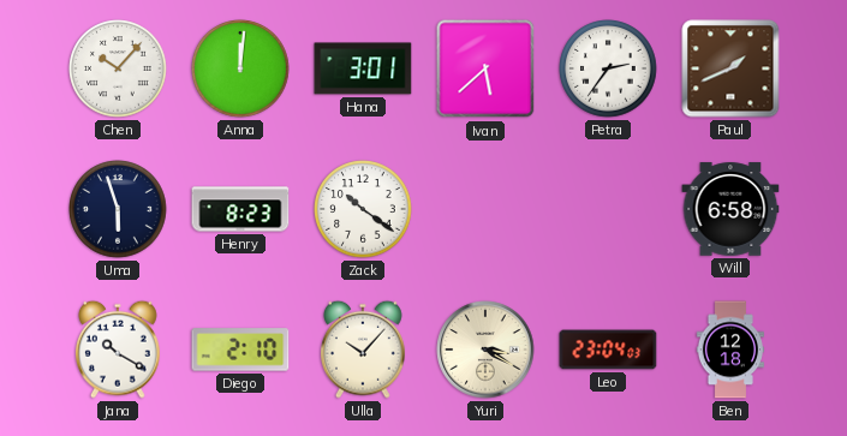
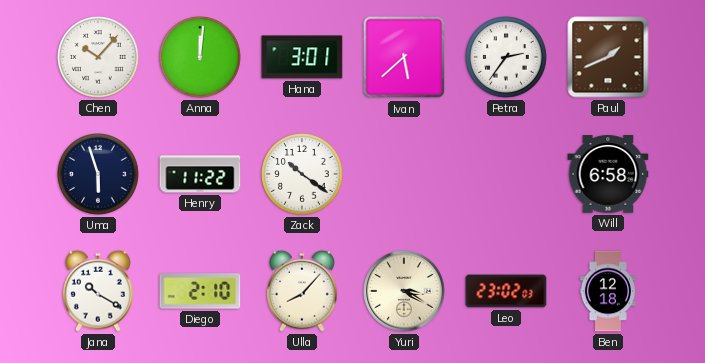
Henry: 8:23 -> 11:22 (200, 174)
Ulla: 10:07 -> 8:07 (303, 291)
Leo: 23:04 -> 23:02 (506, 291)
